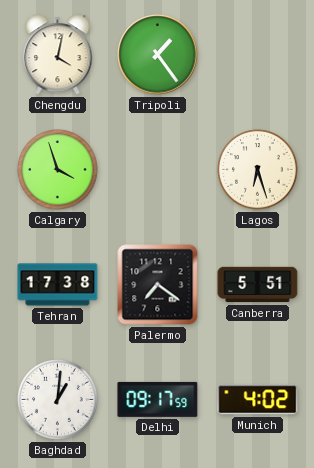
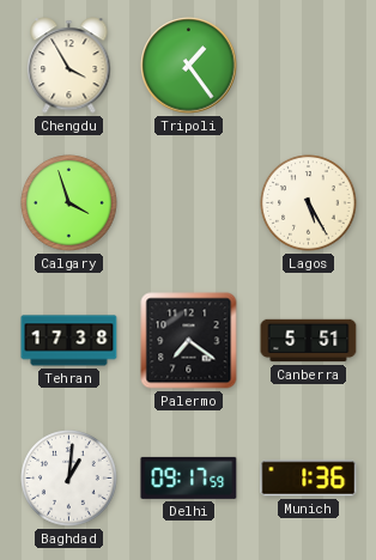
Chengdu: 4:02 -> 3:55 (69, 66)
Lagos: 6:27 -> 5:25 (309, 203)
Munich: 4:02 -> 1:36 (309, 479)
